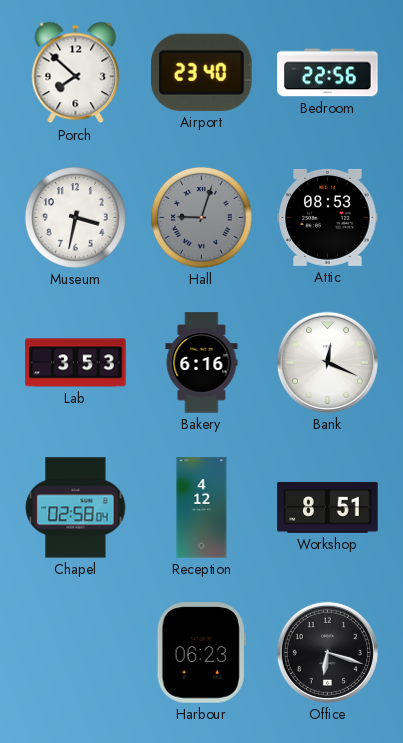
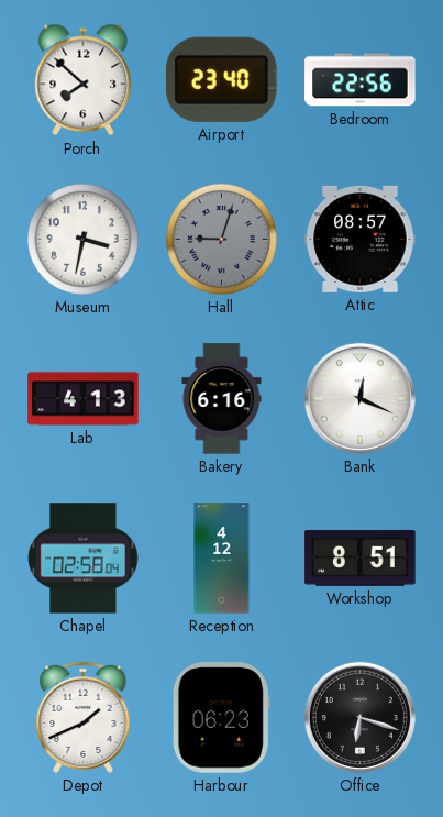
Attic: 08:53 -> 08:57 (361, 239)
Lab: 3:53 -> 4:13 (84, 399)
Depot: none -> 1:41 (84, 717)
